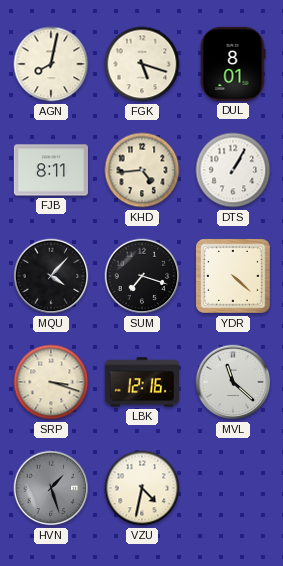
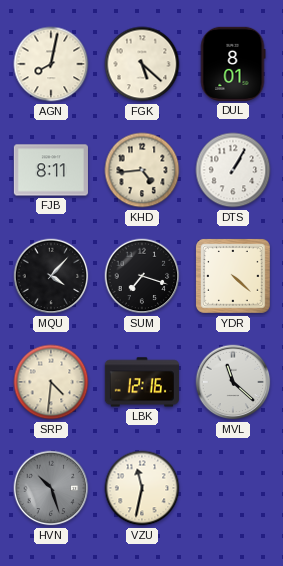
FGK: 5:18 -> 5:22 (142, 64)
SRP: 3:18 -> 4:31 (51, 382)
HVN: 1:27 -> 10:27 (51, 488)
VZU: 4:32 -> 11:32 (142, 488)
